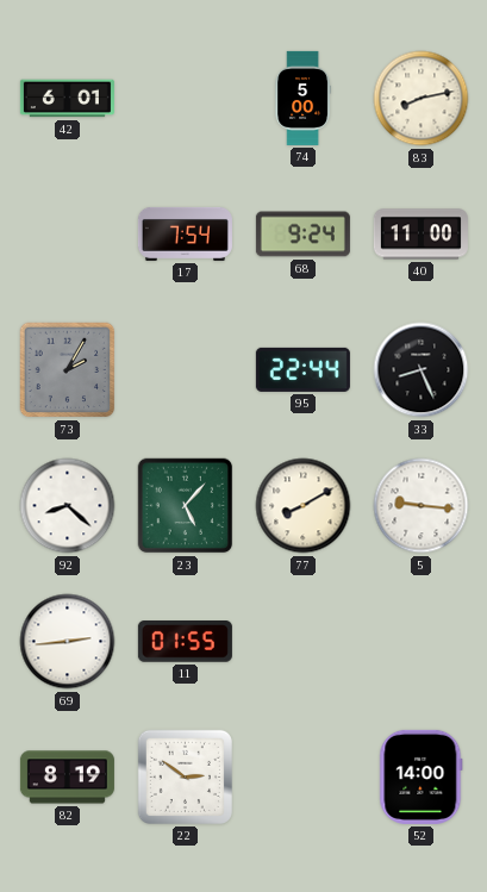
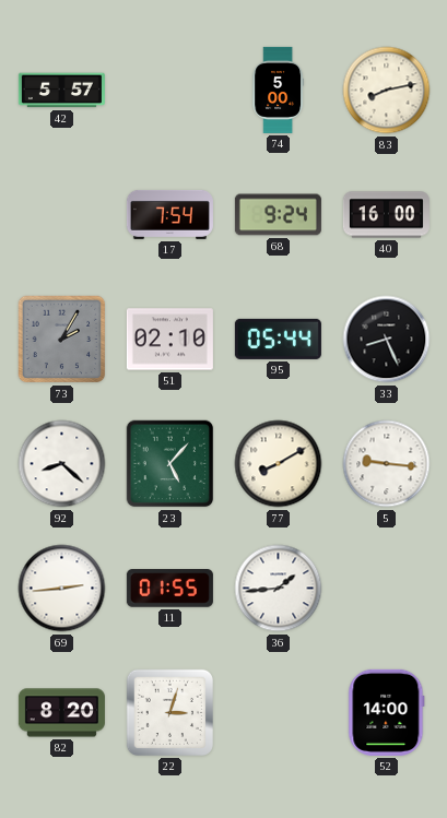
42: 6:01 -> 5:57 (61, 91)
40: 11:00 -> 16:00 (386, 215)
51: none -> 02:10 (169, 340)
95: 22:44 -> 05:44 (278, 339)
36: none -> 1:44 (279, 589)
82: 8:19 -> 8:20 (61, 713)
22: 2:51 -> 3:03 (169, 712)
